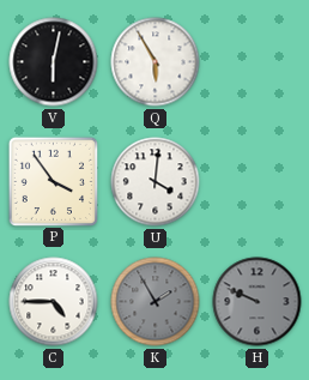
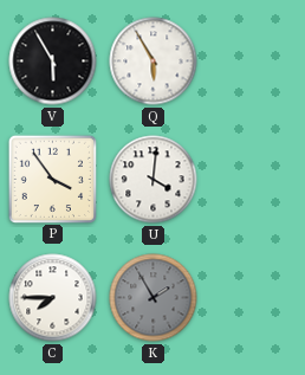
V: 6:02 -> 5:55 (53, 62)
C: 4:45 -> 7:45 (53, 298)
H: 9:49 -> none (257, 302)
